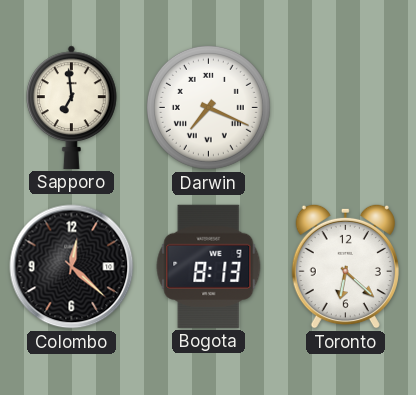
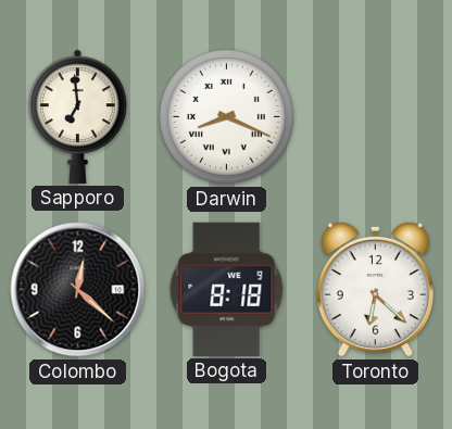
Darwin: 7:19 -> 8:19 (226, 116)
Bogota: 8:13 -> 8:18 (227, 289)
